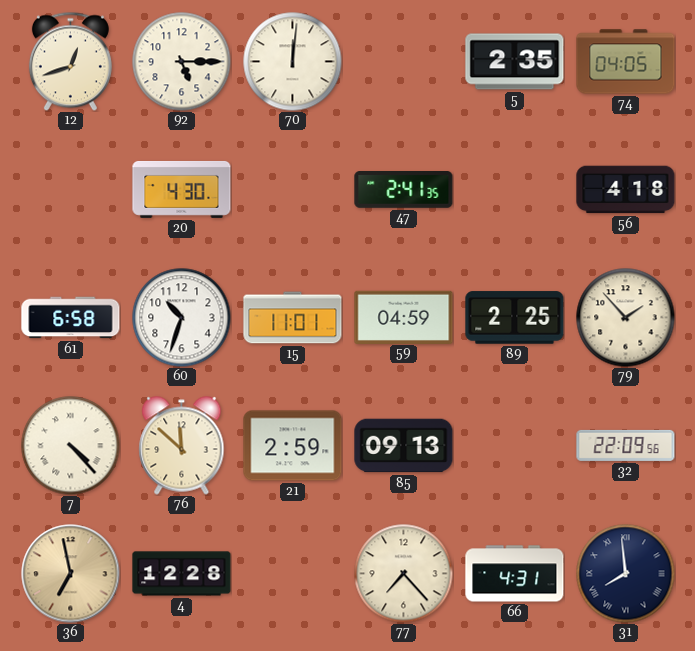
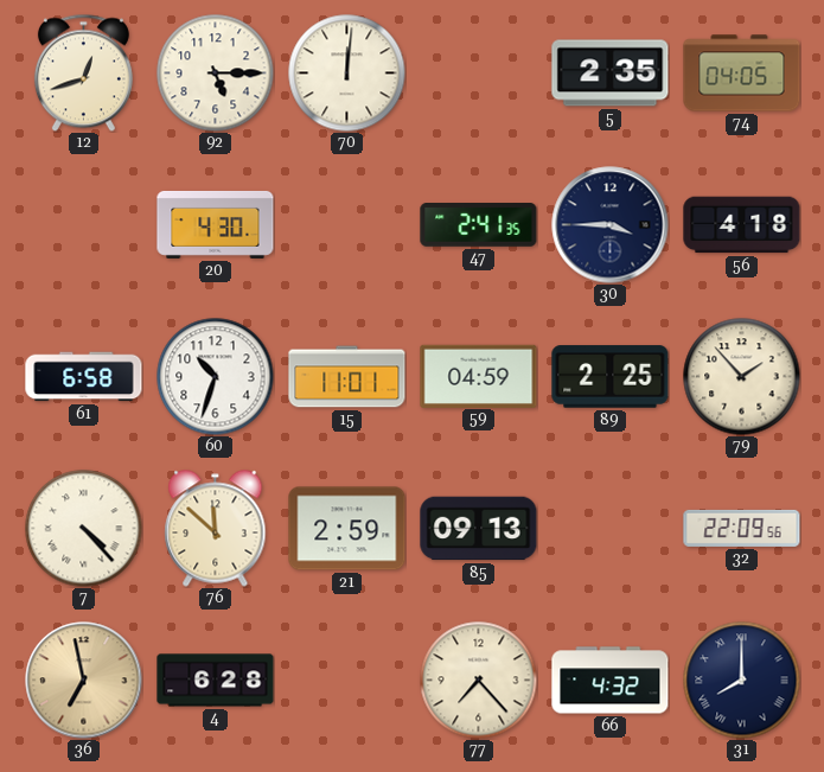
30: none -> 3:45 (611, 225)
4: 12:28 -> 6:28 (216, 681)
66: 4:31 -> 4:32 (611, 681)
31: 7:59 -> 8:00 (742, 681)
